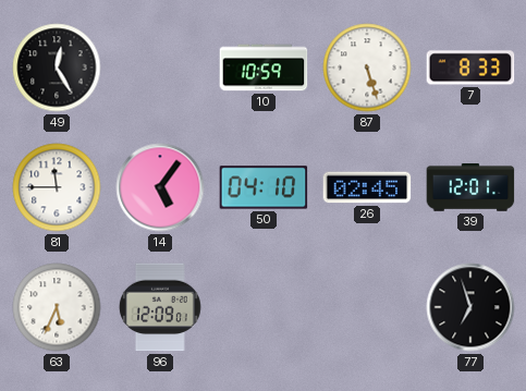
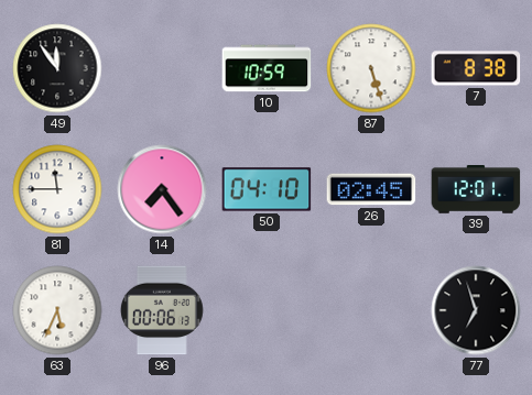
49: 12:25 -> 11:54 (57, 68)
7: 8:33 -> 8:38 (476, 68)
14: 5:06 -> 7:24 (162, 189)
96: 12:09 -> 00:06 (162, 310)
